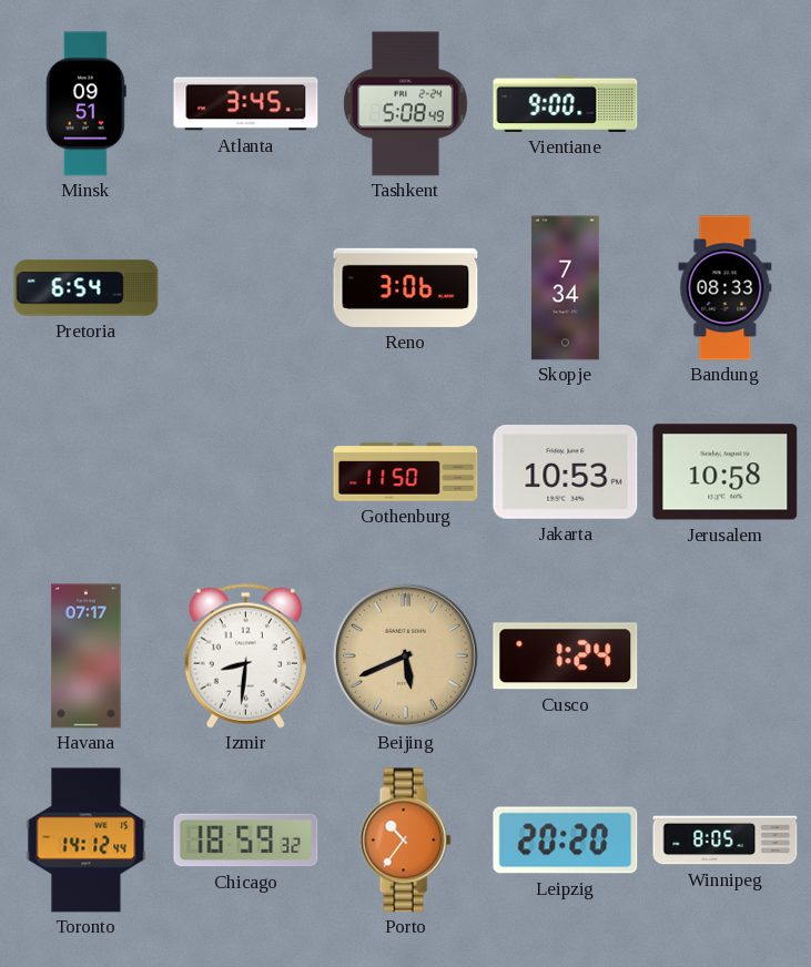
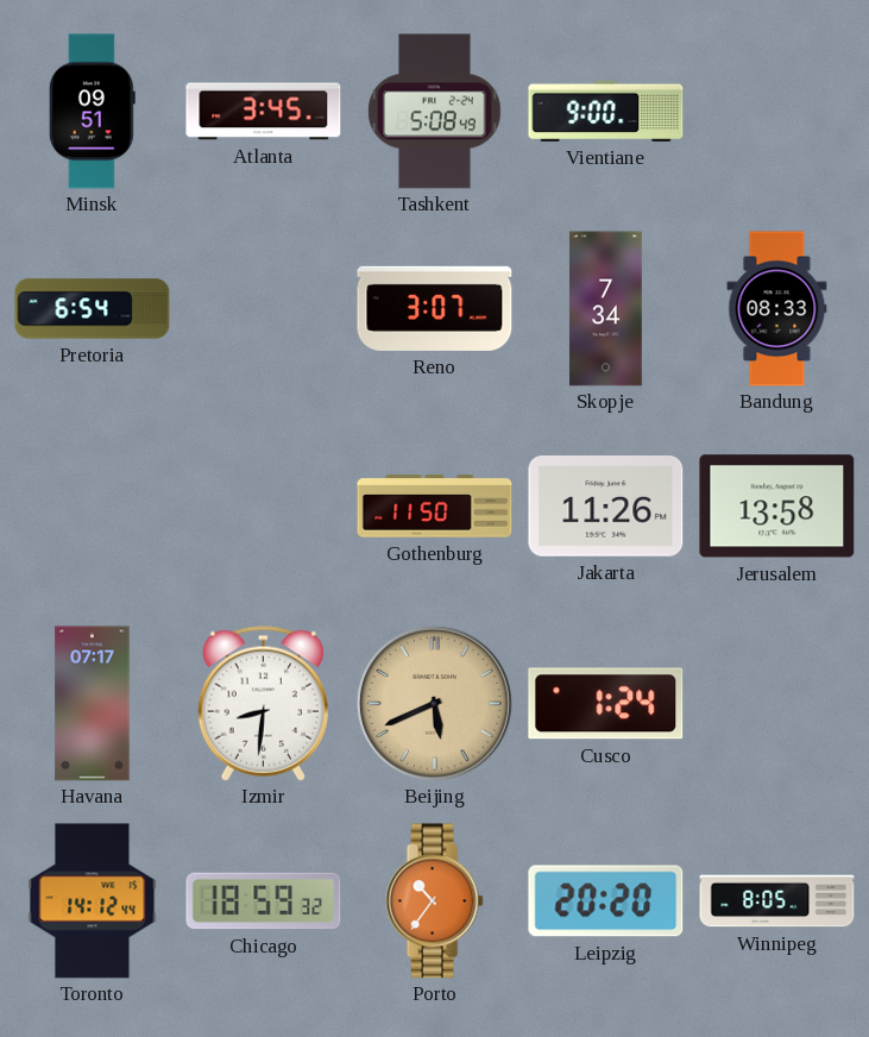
Reno: 3:06 -> 3:07 (435, 308)
Jakarta: 10:53 -> 11:26 (606, 507)
Jerusalem: 10:58 -> 13:58 (777, 507)
